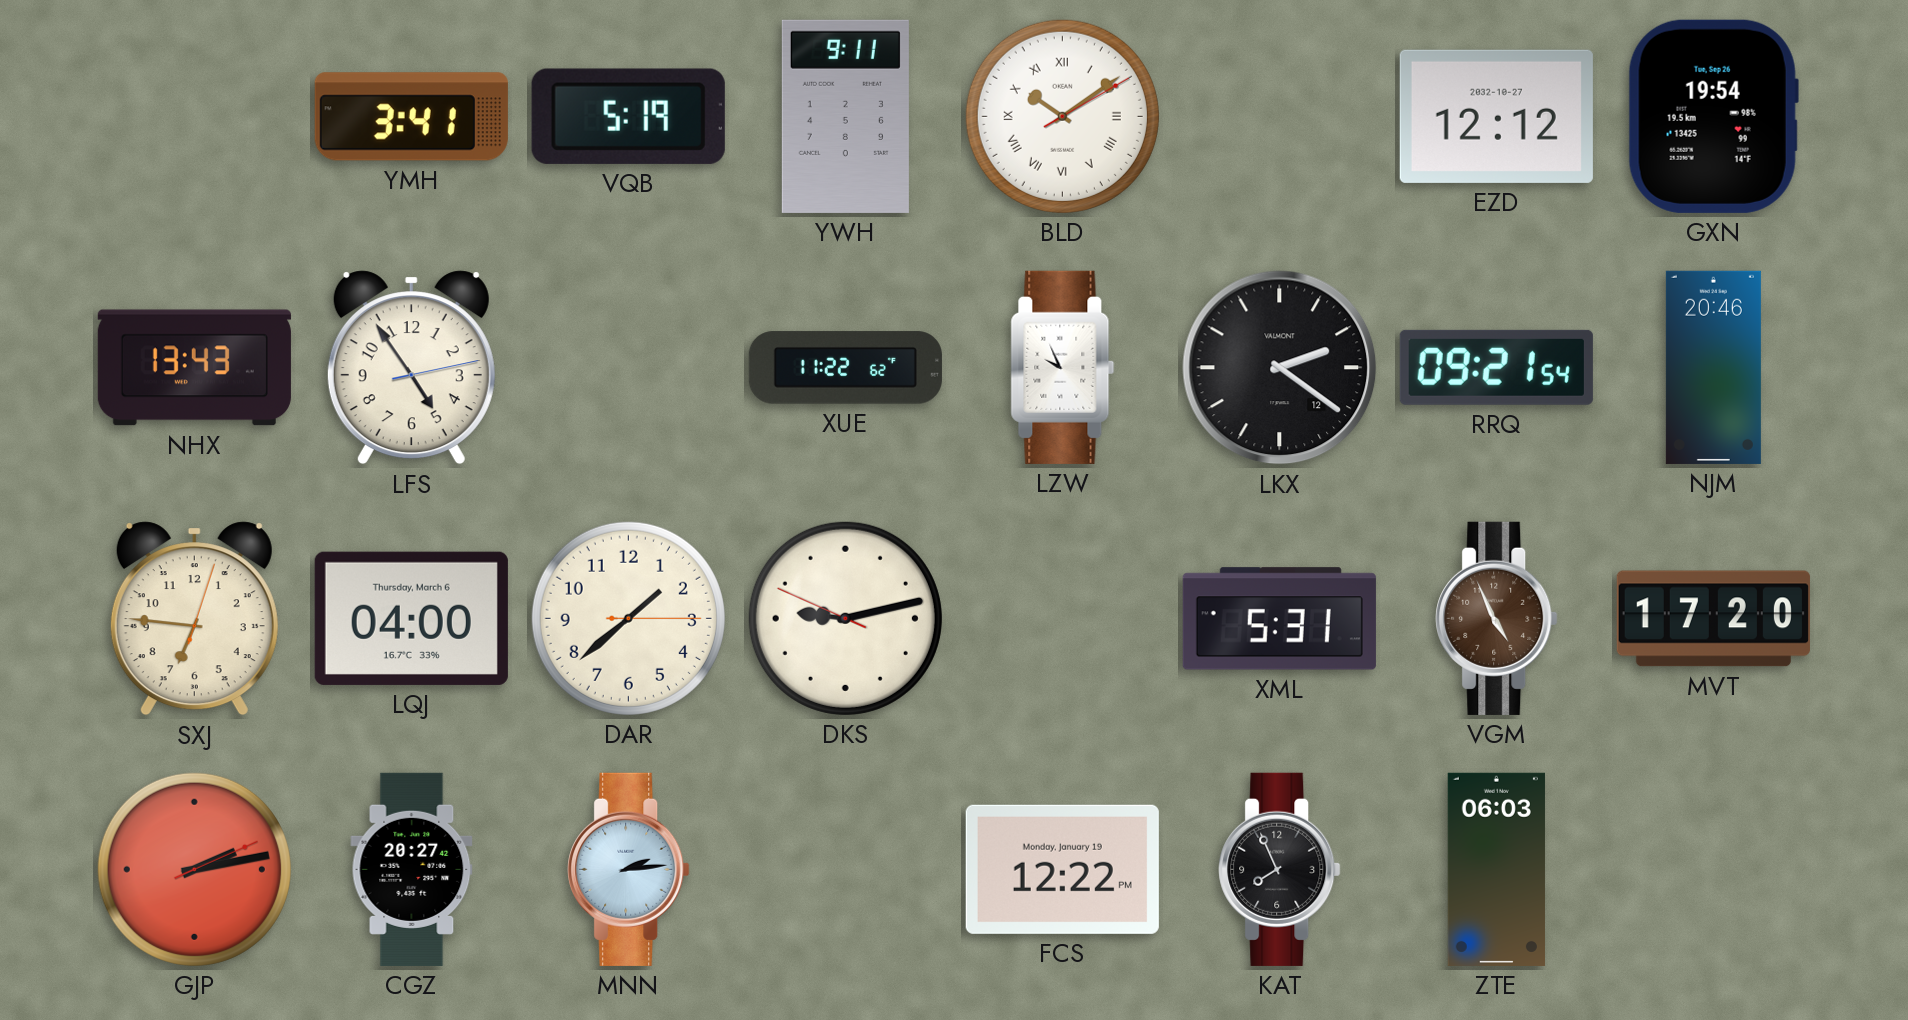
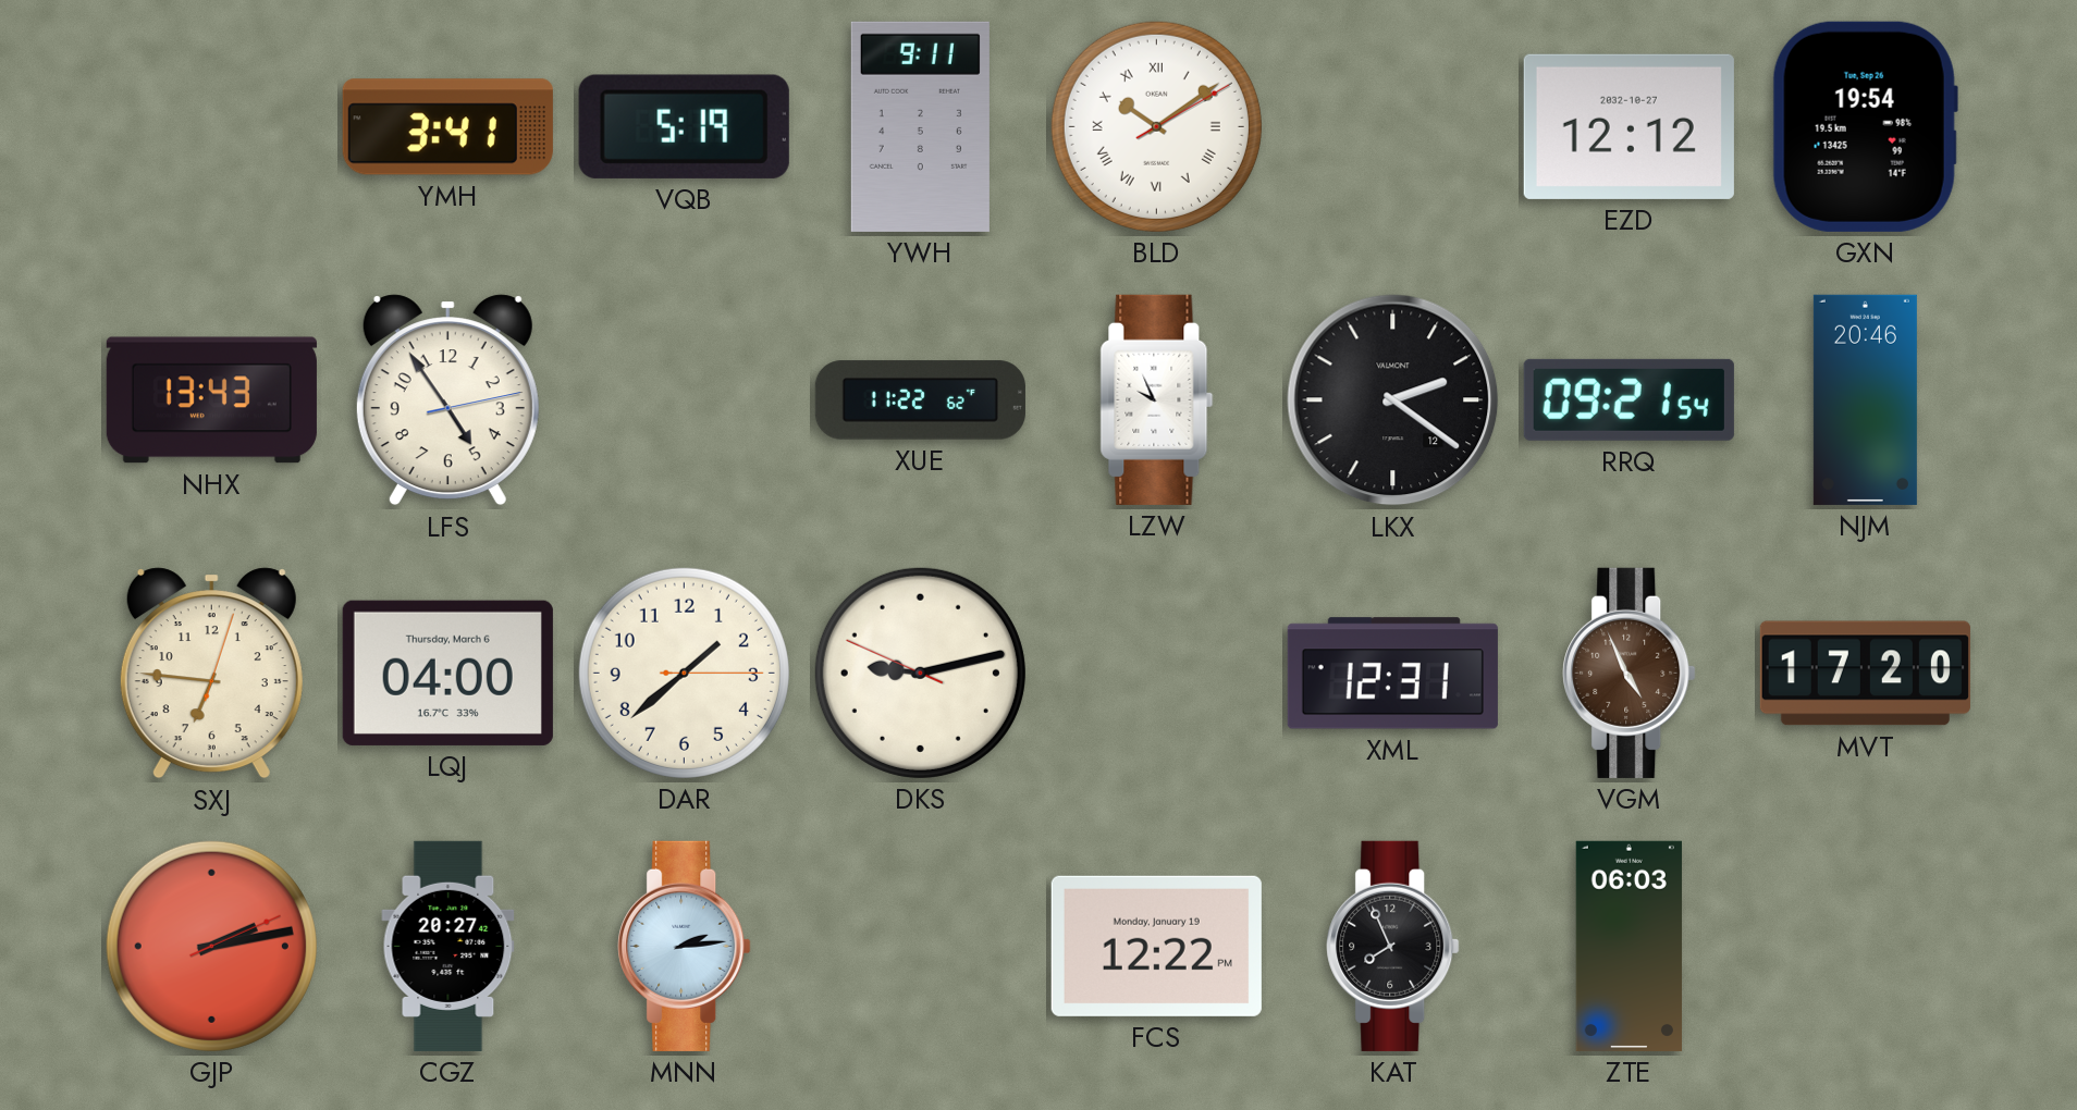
XML: 5:31 -> 12:31 (1392, 674)
